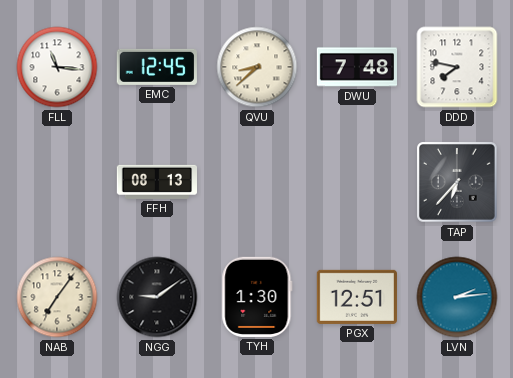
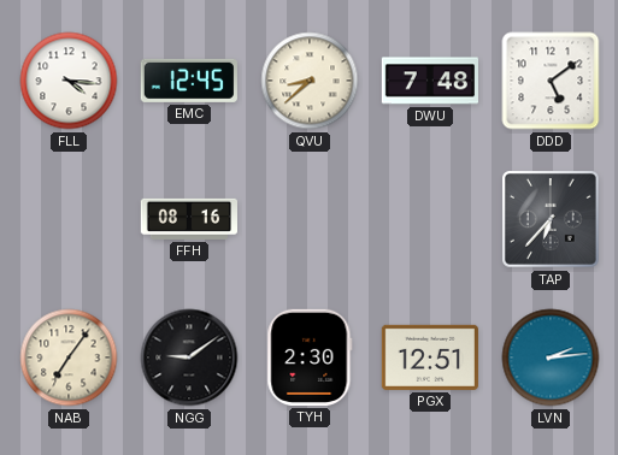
FLL: 11:16 -> 4:16 (69, 81)
DDD: 7:47 -> 5:09 (551, 81)
FFH: 08:13 -> 08:16 (188, 219)
TYH: 1:30 -> 2:30 (310, 357)
